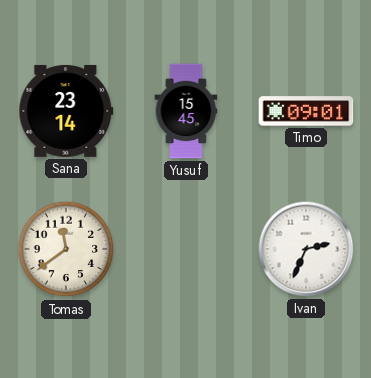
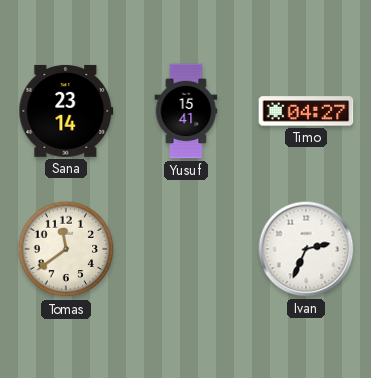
Yusuf: 15:45 -> 15:41 (186, 111)
Timo: 09:01 -> 04:27 (306, 111)
